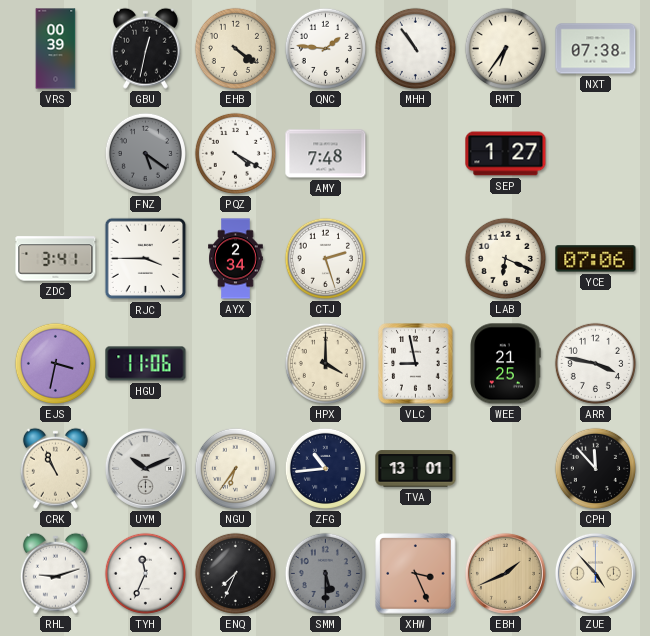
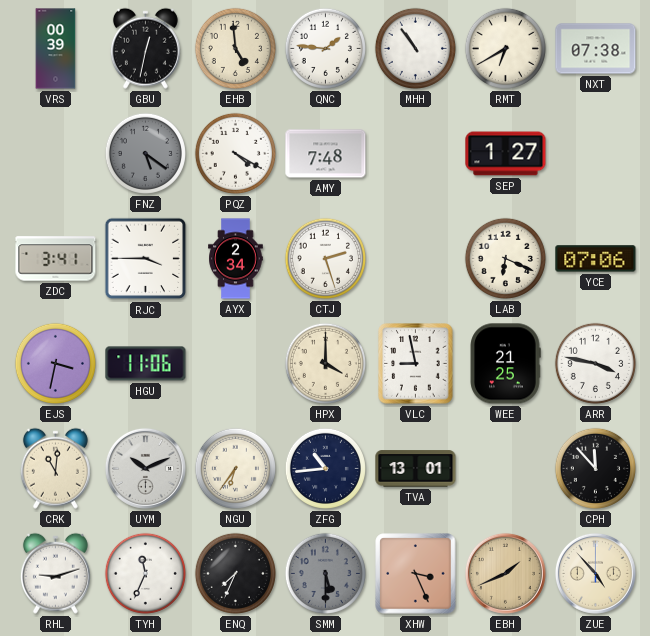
EHB: 4:21 -> 4:59 (235, 48)
RMT: 6:36 -> 6:40 (505, 48)
CRK: 10:56 -> 11:01 (55, 468)
